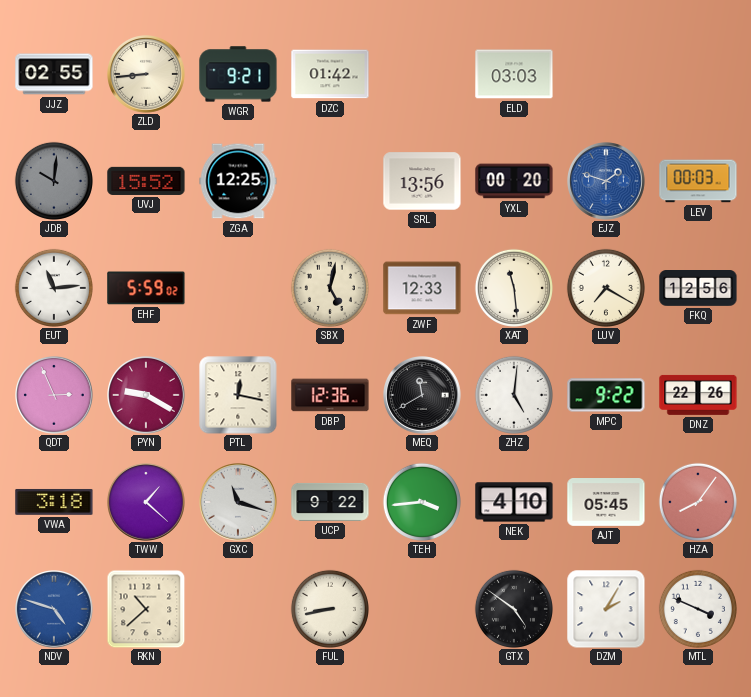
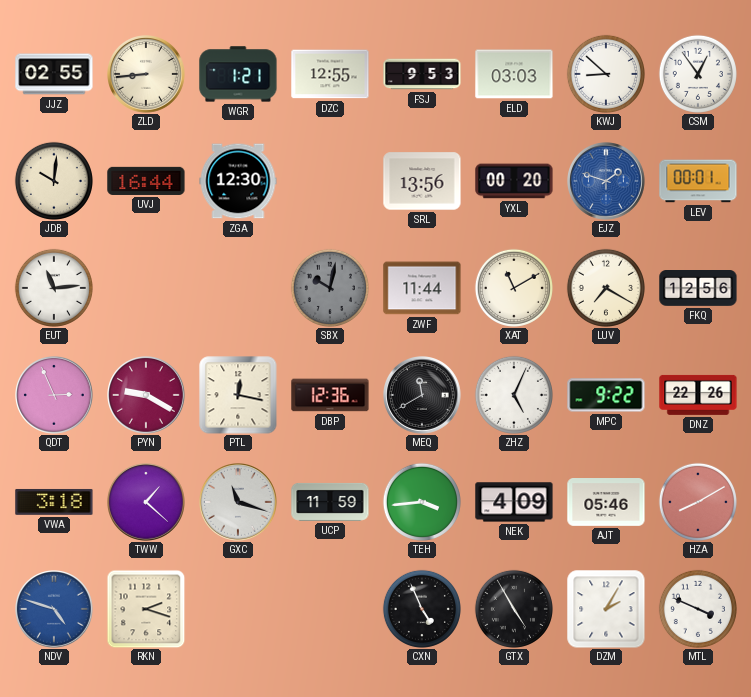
WGR: 9:21 -> 1:21 (238, 74)
DZC: 01:42 -> 12:55 (330, 74)
FSJ: none -> 9:53 (422, 74)
KWJ: none -> 8:52 (606, 74)
CSM: none -> 12:54 (698, 74)
JDB dial: grey -> cream (54, 181)
UVJ: 15:52 -> 16:44 (146, 181)
ZGA: 12:25 -> 12:30 (238, 181)
LEV: 00:03 -> 00:01 (698, 181)
EHF: 5:59 -> none (146, 288)
SBX: 5:02 -> 10:02 (330, 288)
SBX dial: cream -> grey (330, 288)
ZWF: 12:33 -> 11:44 (422, 288)
XAT: 11:29 -> 11:10 (514, 288)
ZHZ: 5:01 -> 5:04 (514, 395)
UCP: 9:22 -> 11:59 (330, 502)
NEK: 4:10 -> 4:09 (514, 502)
AJT: 05:45 -> 05:46 (606, 503)
HZA: 8:06 -> 8:10 (698, 502)
RKN: 10:38 -> 2:18 (146, 609)
FUL: 8:43 -> none (330, 609)
CXN: none -> 4:56 (422, 609)
GTX: 4:51 -> 4:55 (514, 609)
